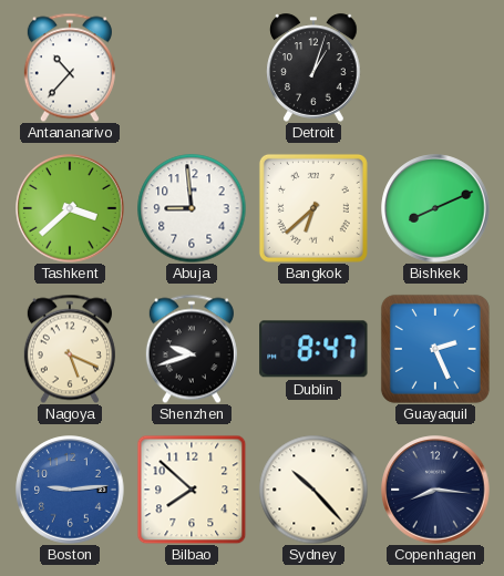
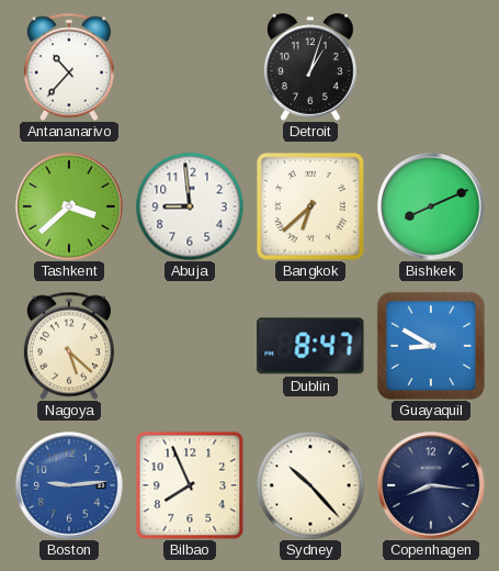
Nagoya: 5:19 -> 5:22 (69, 346)
Shenzhen: 9:42 -> none (192, 349)
Guayaquil: 2:26 -> 8:50 (431, 346)
Bilbao: 7:52 -> 7:56 (190, 485)
